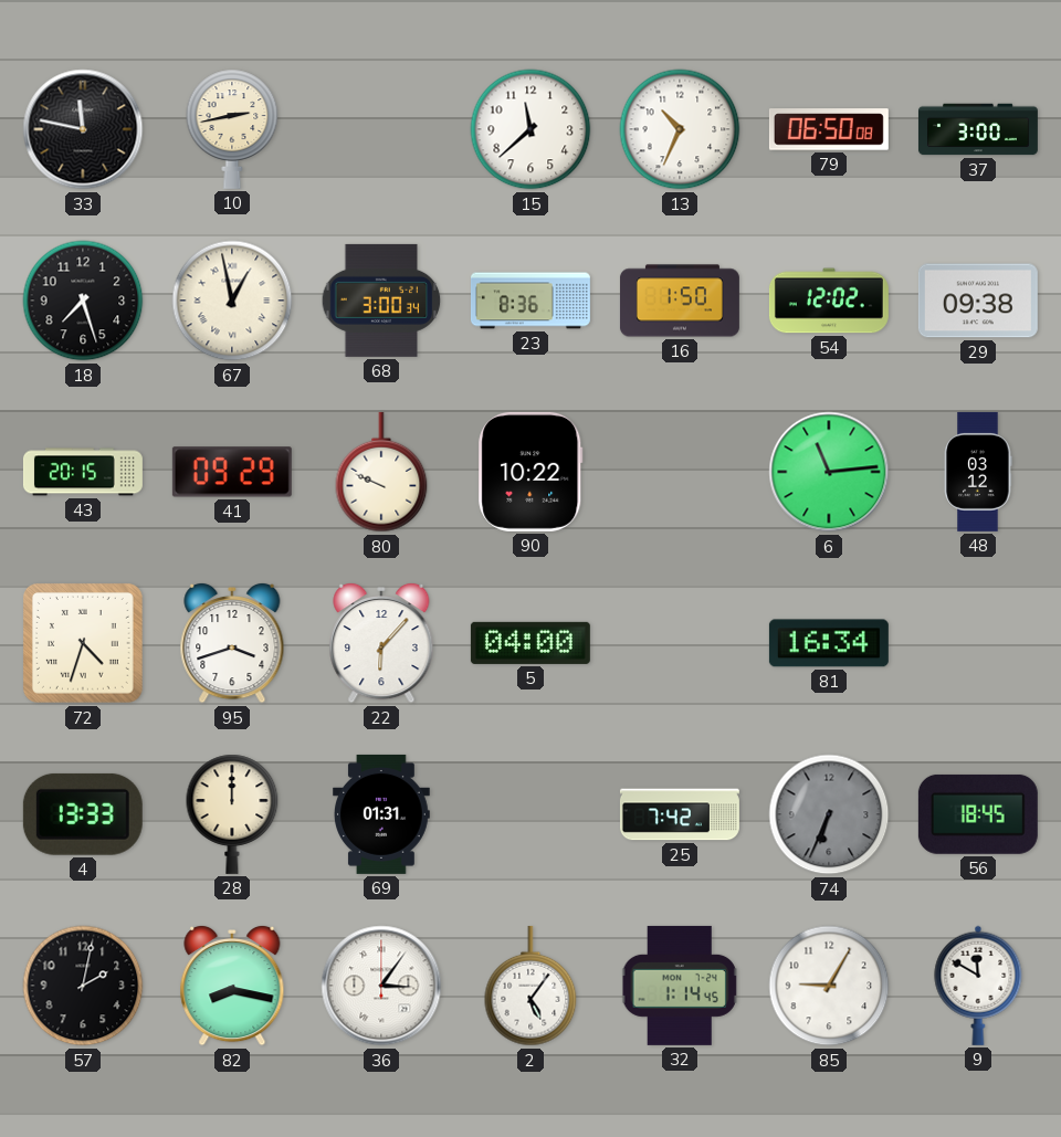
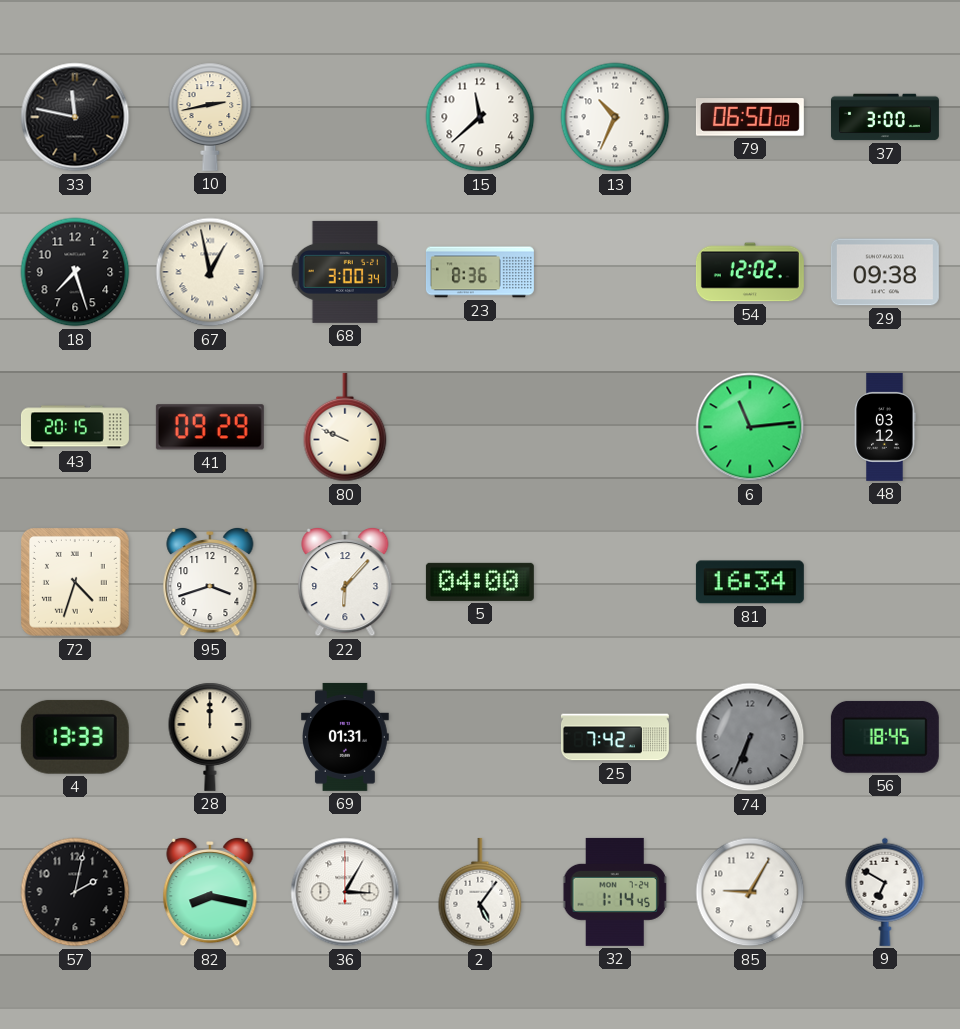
16: 1:50 -> none (680, 301)
90: 10:22 -> none (530, 472)
36: 3:06 -> 3:05 (345, 892)
9: 11:50 -> 6:50 (885, 892)
